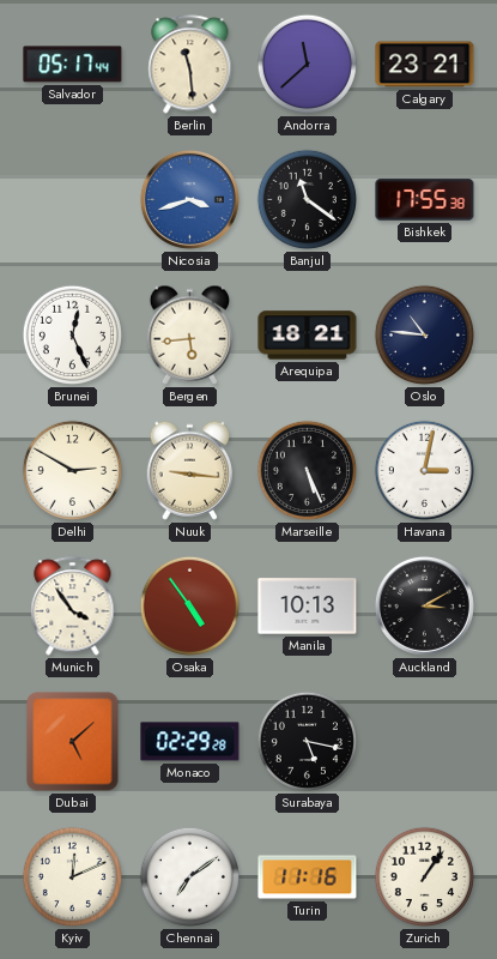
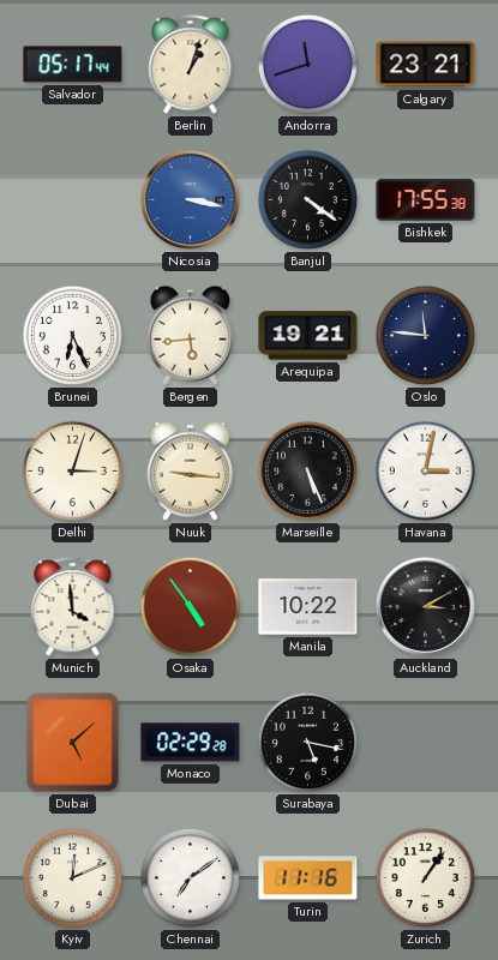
Berlin: 11:29 -> 1:03 (191, 65)
Andorra: 11:38 -> 11:42 (307, 64)
Nicosia: 3:42 -> 3:17 (190, 199)
Banjul: 11:21 -> 4:21 (307, 199)
Brunei: 12:26 -> 6:26 (72, 335)
Arequipa: 18:21 -> 19:21 (308, 336)
Oslo: 10:46 -> 11:46 (425, 335)
Delhi: 2:50 -> 3:03 (72, 470)
Munich: 3:54 -> 3:59 (73, 607)
Manila: 10:13 -> 10:22 (308, 607)
